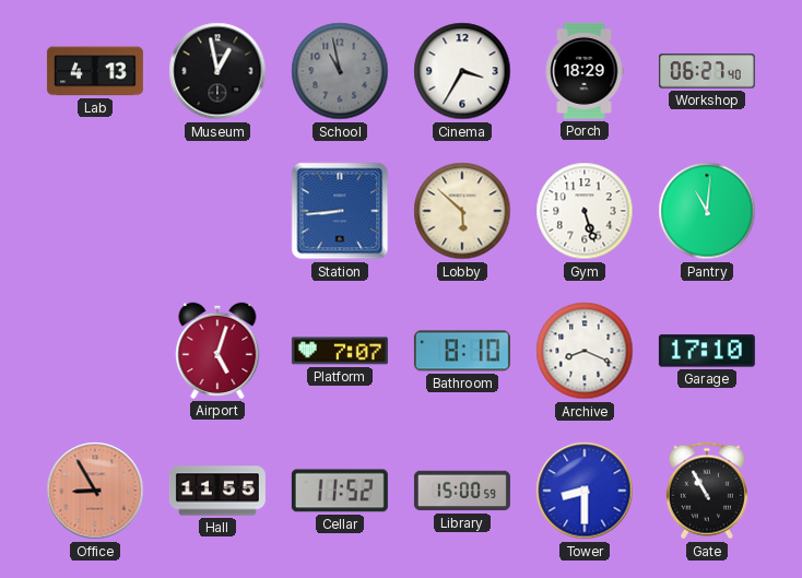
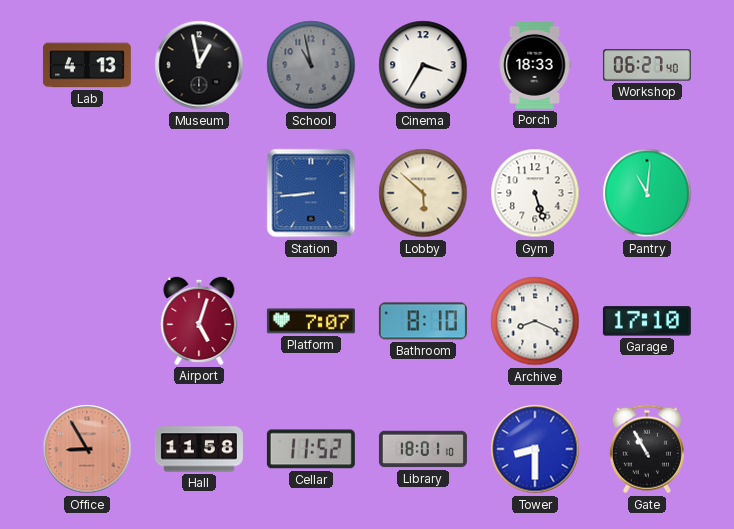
Porch: 18:29 -> 18:33 (535, 65)
Hall: 11:55 -> 11:58 (199, 449)
Library: 15:00 -> 18:01 (423, 449)
